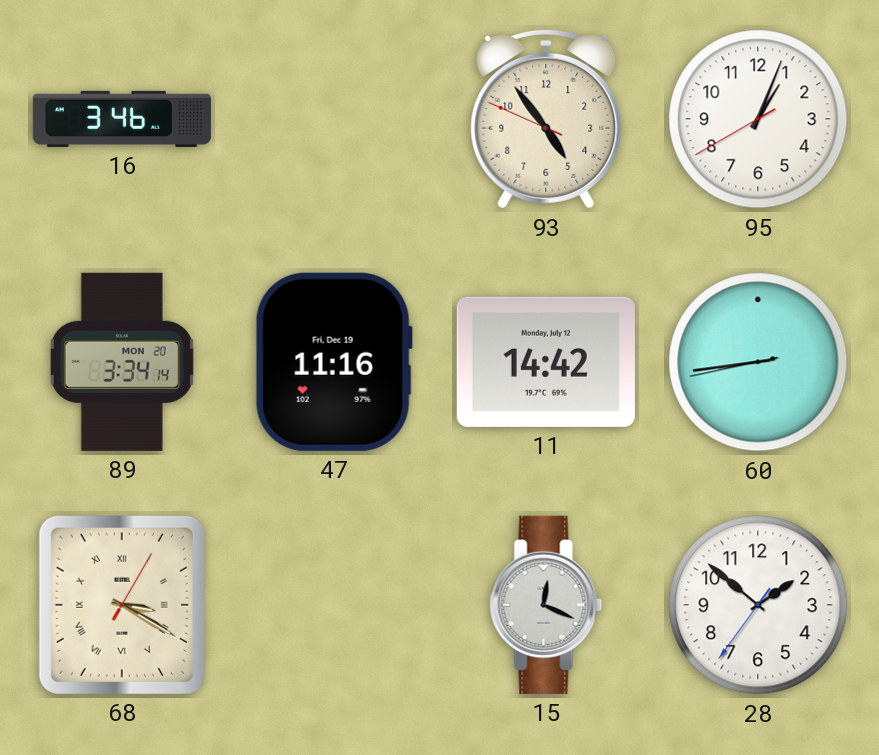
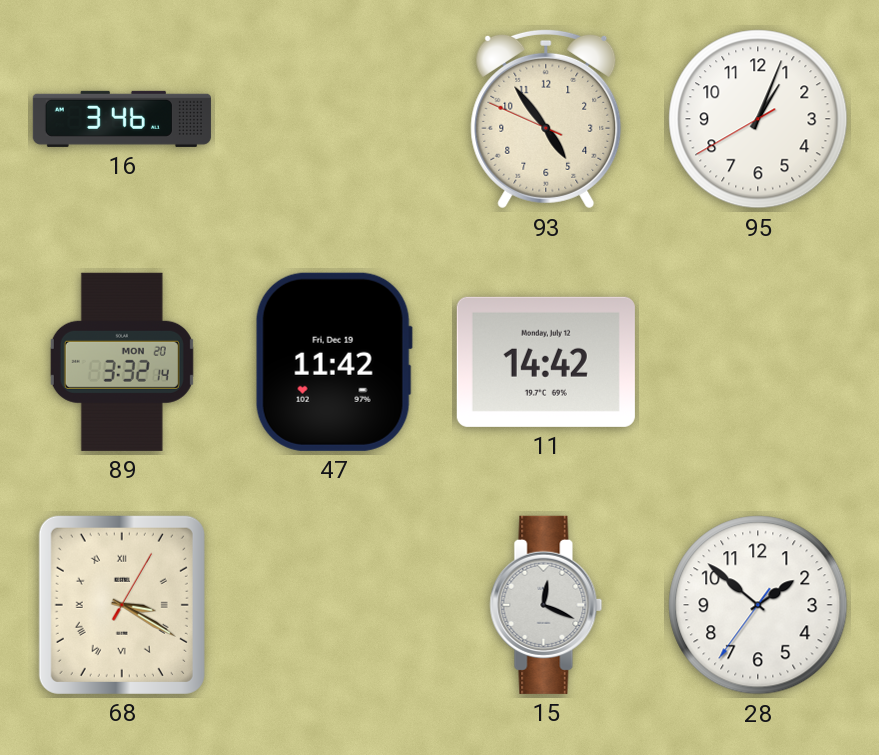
89: 3:34 -> 3:32 (122, 362)
47: 11:16 -> 11:42 (334, 362)
60: 8:43 -> none (758, 362)
